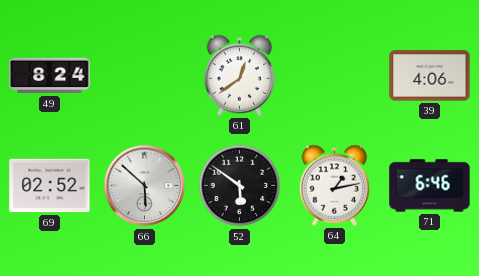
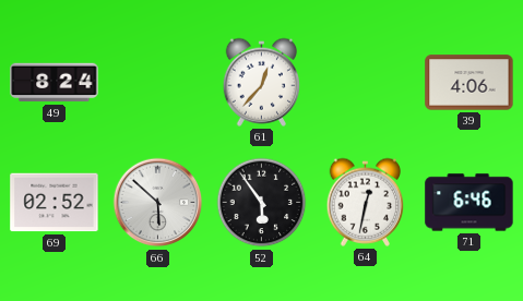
61: 12:39 -> 12:37 (262, 82)
52: 5:51 -> 5:54 (262, 203)
64: 1:13 -> 12:32 (366, 202)
